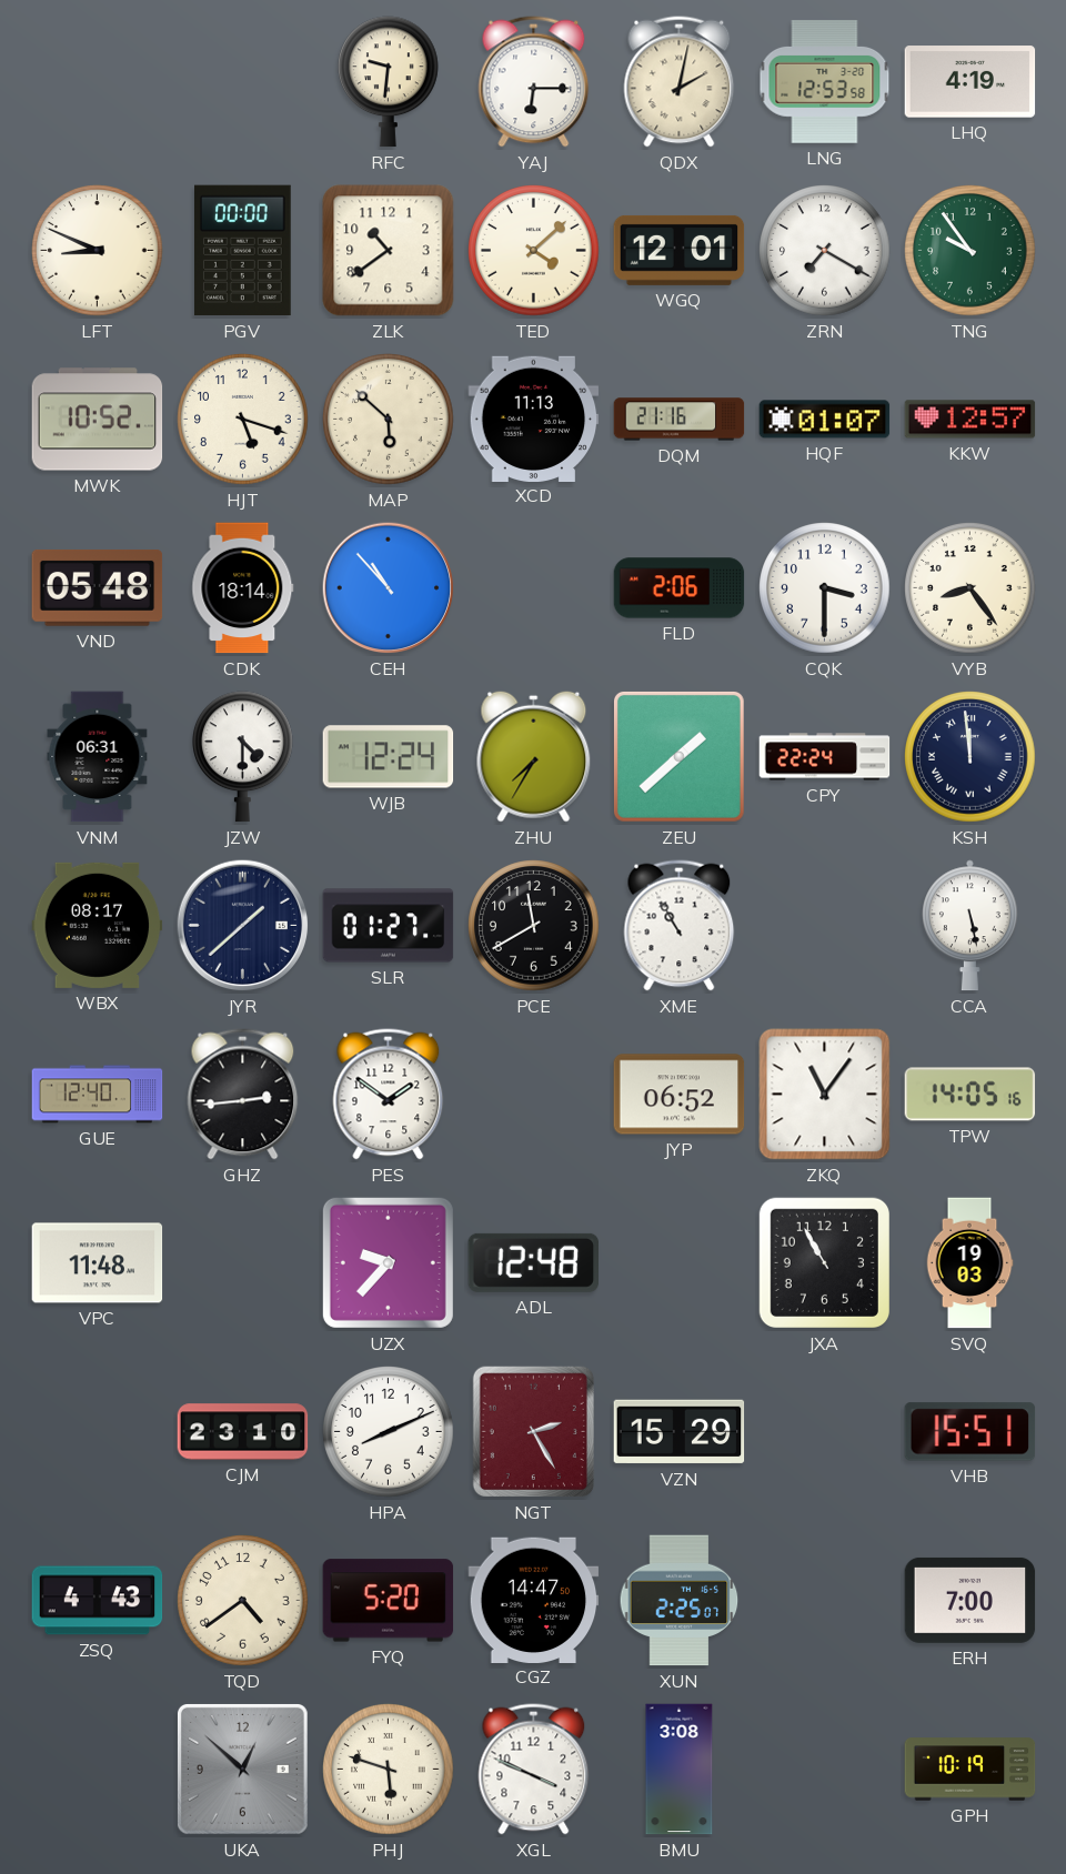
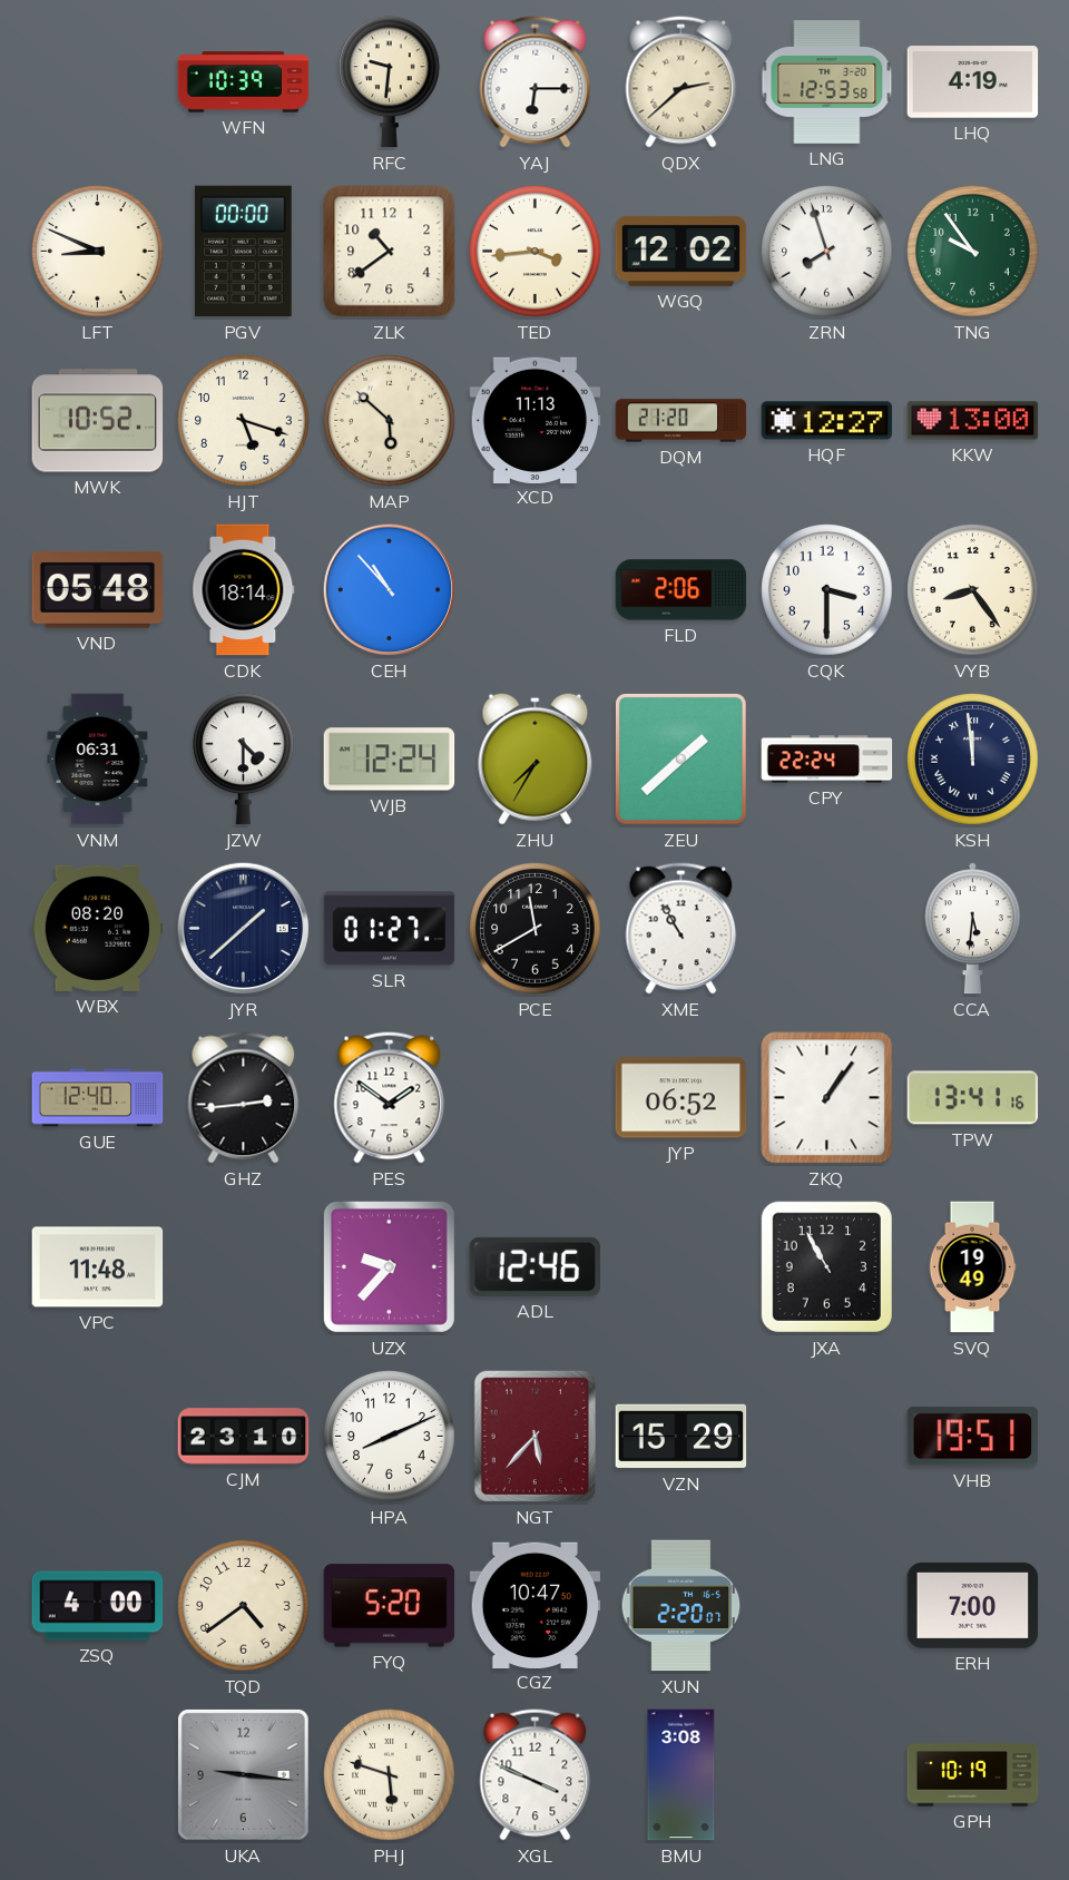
WFN: none -> 10:39 (244, 82)
QDX: 2:02 -> 2:38 (681, 82)
TED: 4:08 -> 3:44 (536, 252)
WGQ: 12:01 -> 12:02 (681, 251)
ZRN: 7:20 -> 7:57 (827, 252)
DQM: 21:16 -> 21:20 (681, 421)
HQF: 01:07 -> 12:27 (827, 421)
KKW: 12:57 -> 13:00 (973, 421)
WBX: 08:17 -> 08:20 (98, 928)
CCA: 5:28 -> 5:31 (972, 929)
ZKQ: 11:06 -> 1:06 (827, 1098)
TPW: 14:05 -> 13:41 (973, 1098)
ADL: 12:48 -> 12:46 (534, 1266)
SVQ: 19:03 -> 19:49 (972, 1267)
NGT: 2:25 -> 5:37 (534, 1436)
VHB: 15:51 -> 19:51 (973, 1437)
ZSQ: 4:43 -> 4:00 (98, 1606)
CGZ: 14:47 -> 10:47 (536, 1605)
XUN: 2:25 -> 2:20 (681, 1606)
UKA: 12:52 -> 9:16 (243, 1774)
